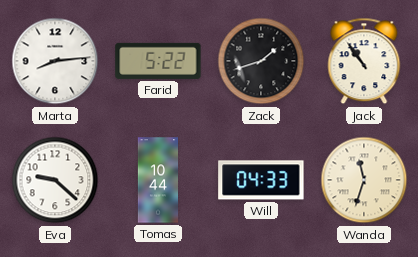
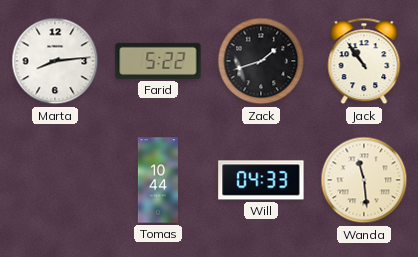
Eva: 9:22 -> none (55, 180)
Wanda: 11:33 -> 11:29 (364, 180)
